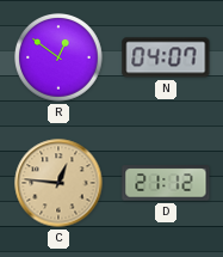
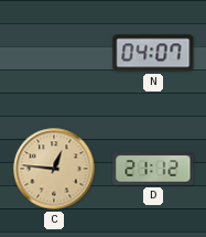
R: 12:51 -> none (60, 59)
